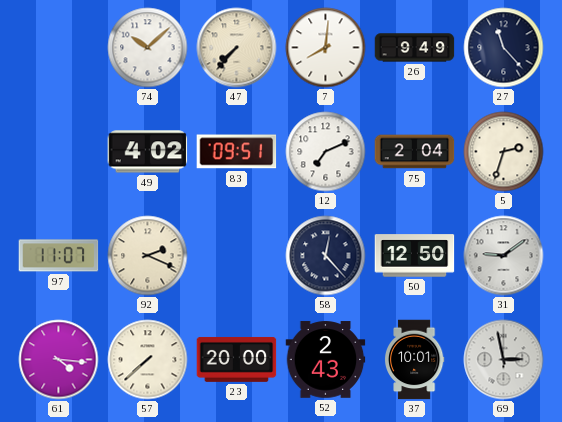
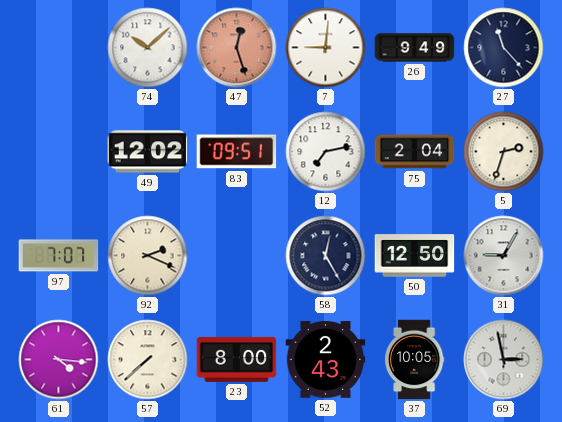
47: 7:37 -> 12:27 (237, 48)
47 dial: cream -> salmon (237, 48)
7: 8:01 -> 9:01 (326, 48)
49: 4:02 -> 12:02 (148, 152)
12: 7:11 -> 7:13 (326, 152)
97: 11:07 -> 7:07 (59, 256)
58: 12:23 -> 12:25 (326, 256)
31: 9:09 -> 9:05 (504, 256)
23: 20:00 -> 8:00 (237, 359)
37: 10:01 -> 10:05 (414, 360)
